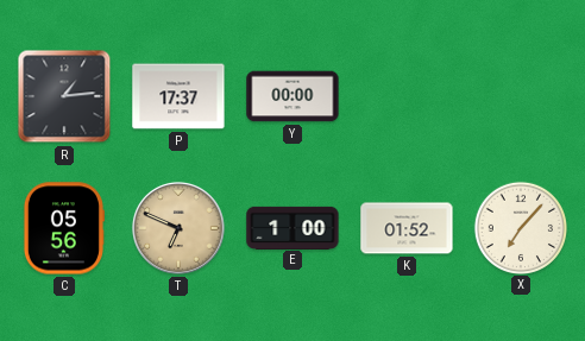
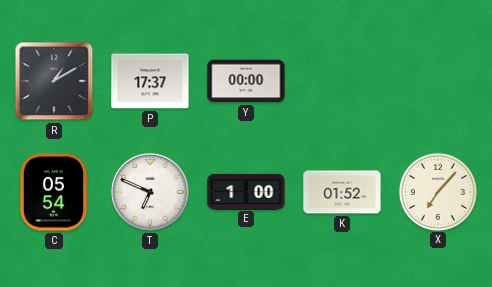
R: 1:14 -> 1:10 (54, 81)
C: 05:56 -> 05:54 (53, 192)
T dial: champagne -> white (150, 192)
